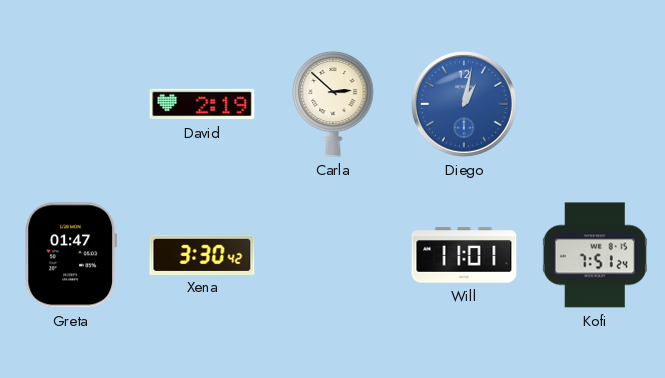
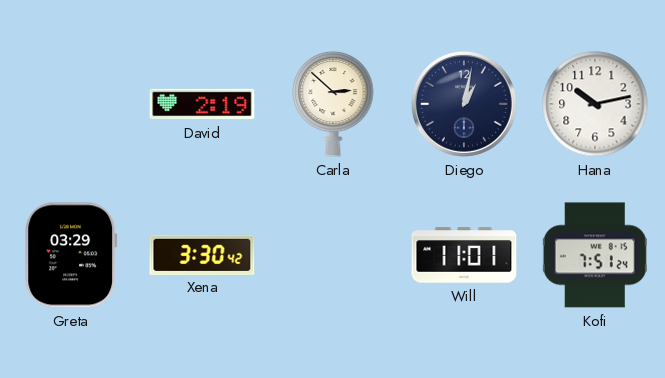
Diego dial: blue -> navy (464, 104)
Hana: none -> 10:13 (595, 104)
Greta: 01:47 -> 03:29 (71, 255)
